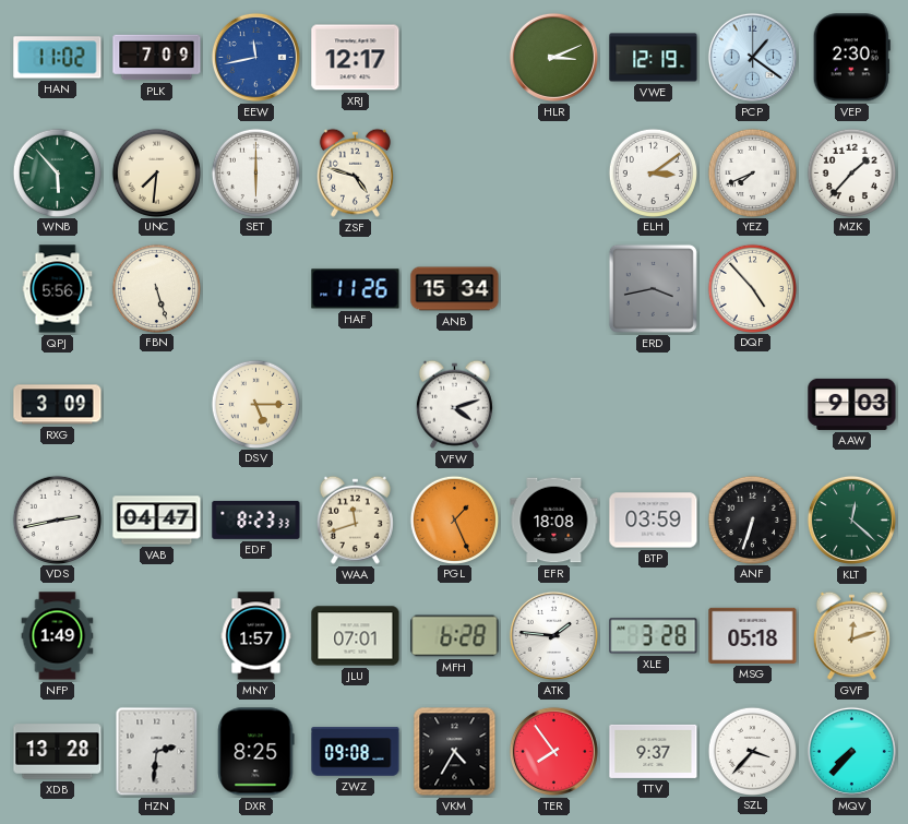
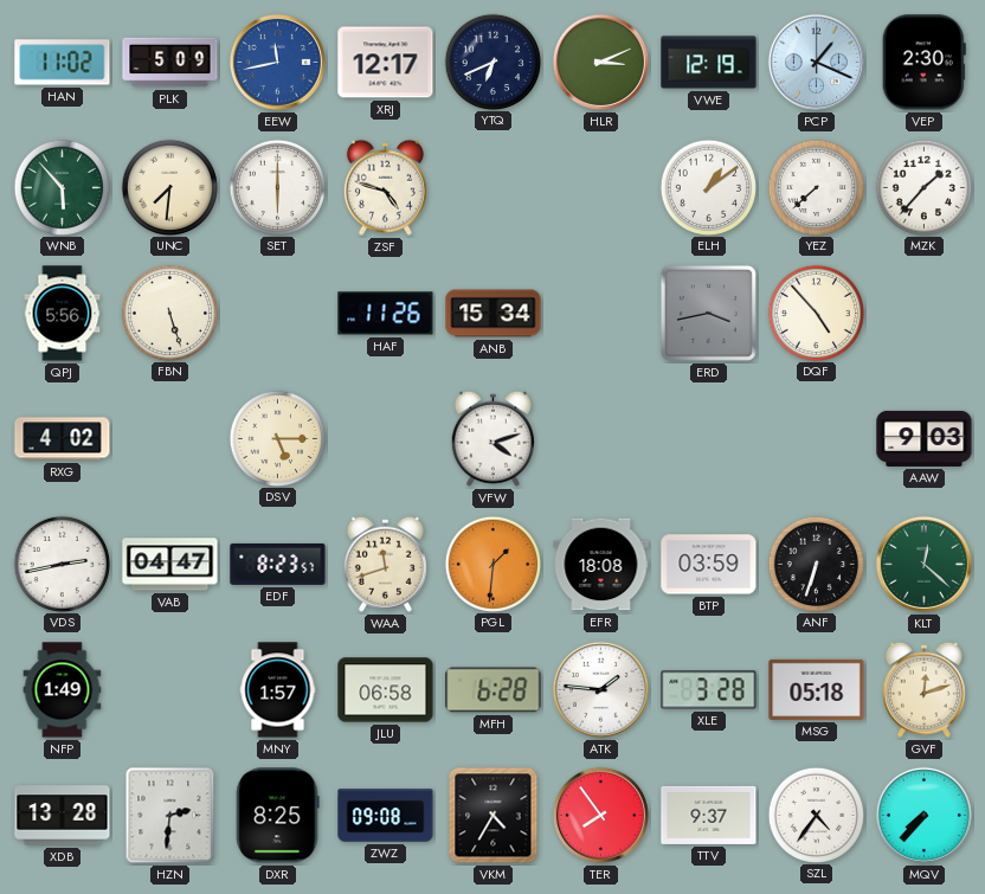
PLK: 7:09 -> 5:09 (170, 63)
YTQ: none -> 6:41 (492, 62)
PCP: 1:21 -> 1:19 (816, 62)
ELH: 3:09 -> 1:09 (708, 187)
YEZ: 7:41 -> 7:38 (816, 187)
RXG: 3:09 -> 4:02 (63, 439)
EDF: 8:23:33 -> 8:23:57 (278, 564)
PGL: 1:26 -> 1:31 (492, 564)
JLU: 07:01 -> 06:58 (386, 690)
SZL: 3:37 -> 4:36 (816, 815)
